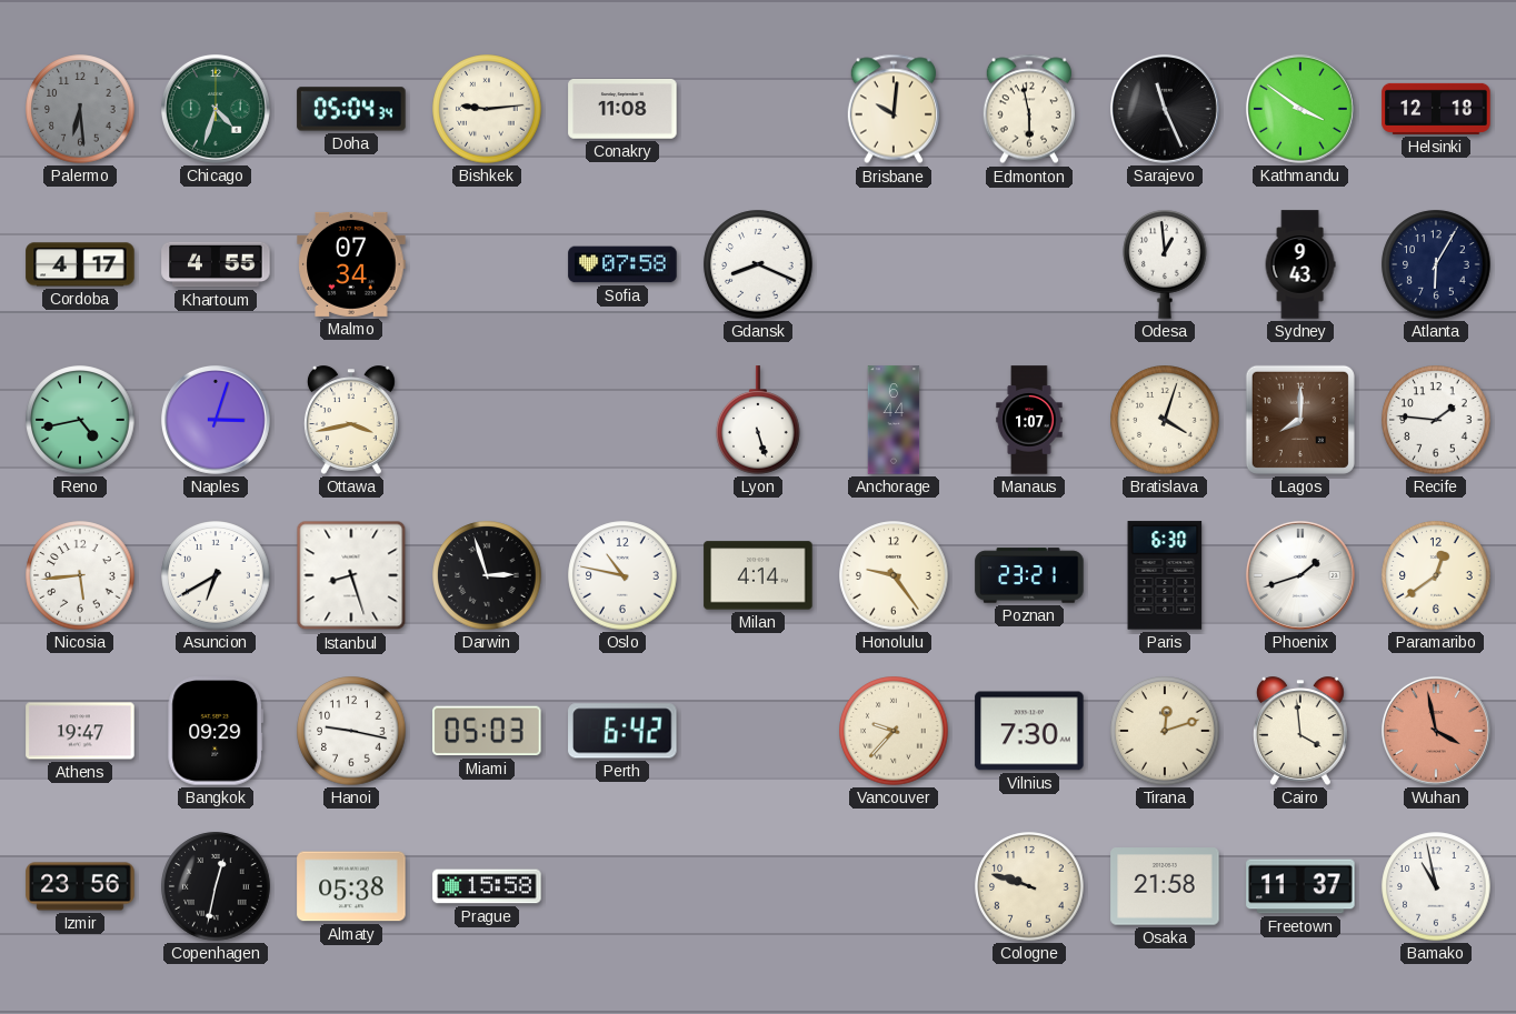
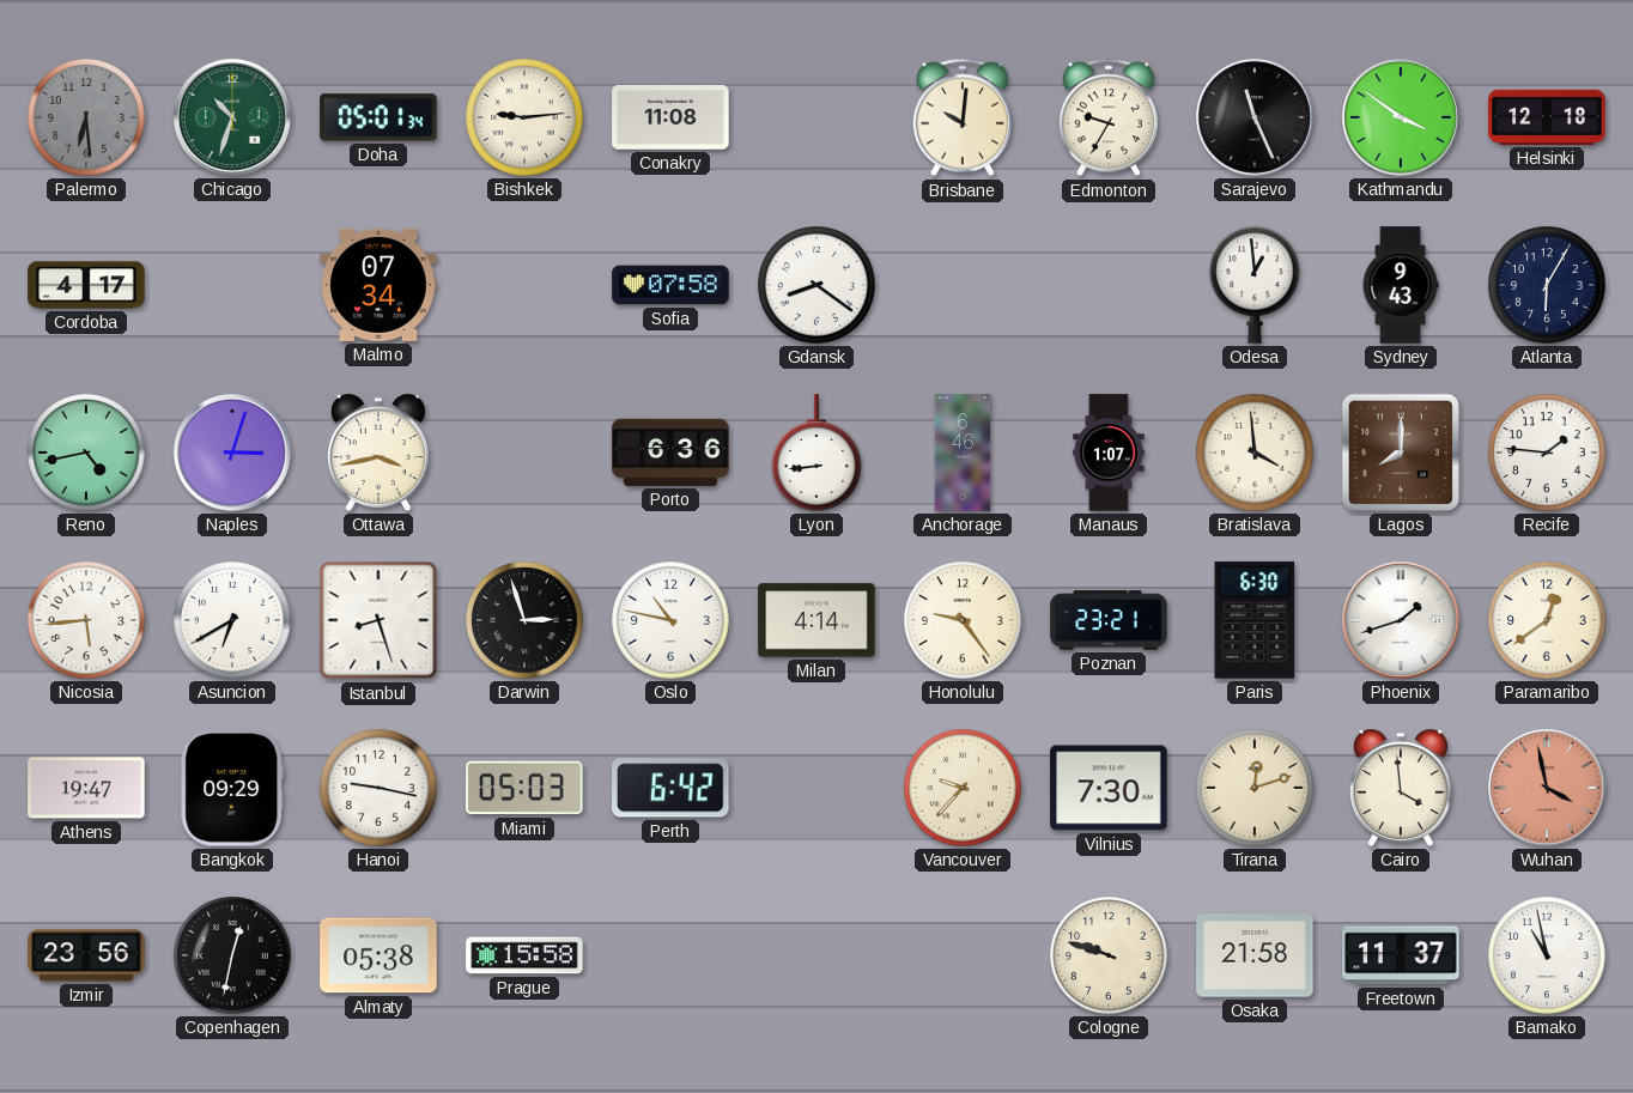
Chicago: 4:33 -> 10:33 (232, 117)
Doha: 05:04 -> 05:01 (378, 117)
Edmonton: 5:58 -> 9:35 (1109, 117)
Khartoum: 4:55 -> none (216, 264)
Gdansk: 8:19 -> 8:21 (816, 285)
Porto: none -> 6:36 (670, 453)
Lyon: 5:27 -> 8:44 (816, 453)
Anchorage: 6:44 -> 6:46 (963, 453)
Bratislava: 4:03 -> 3:59 (1255, 453)
